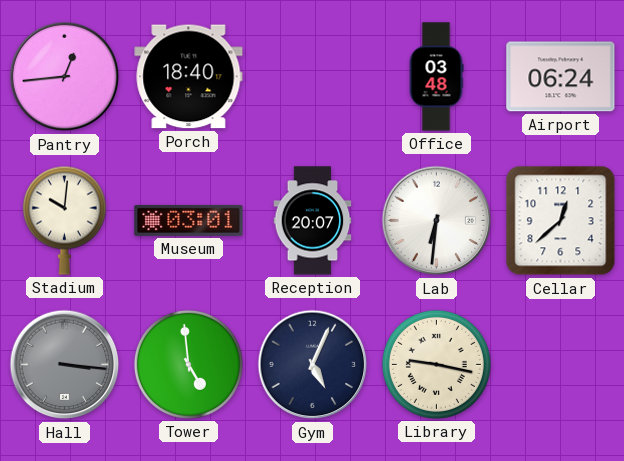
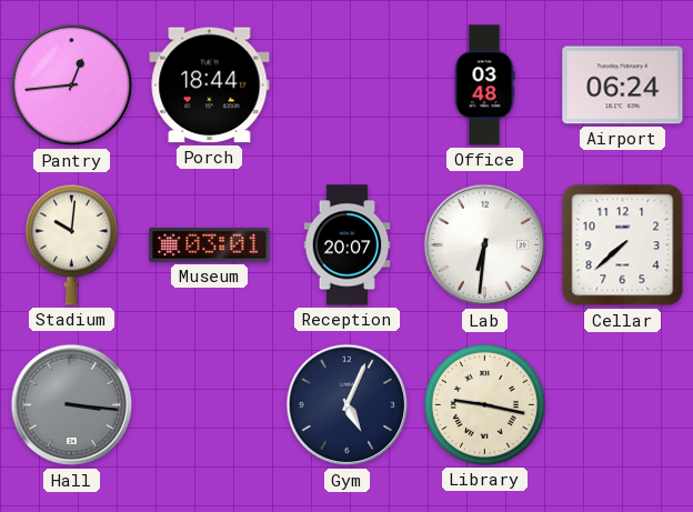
Porch: 18:40 -> 18:44 (210, 86)
Cellar: 12:38 -> 7:38 (623, 245)
Tower: 4:59 -> none (188, 364)
